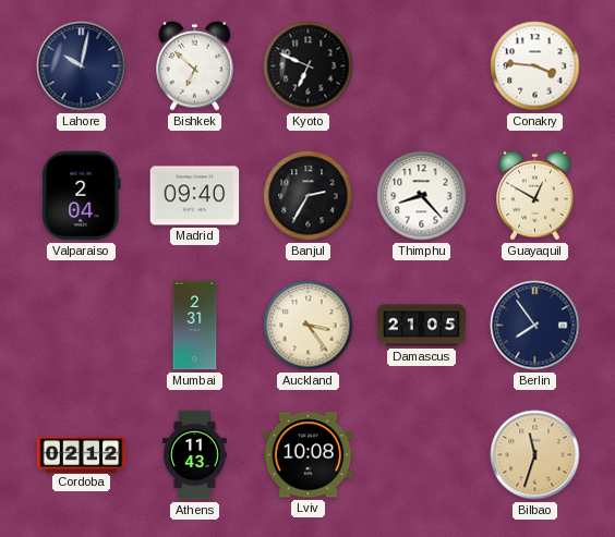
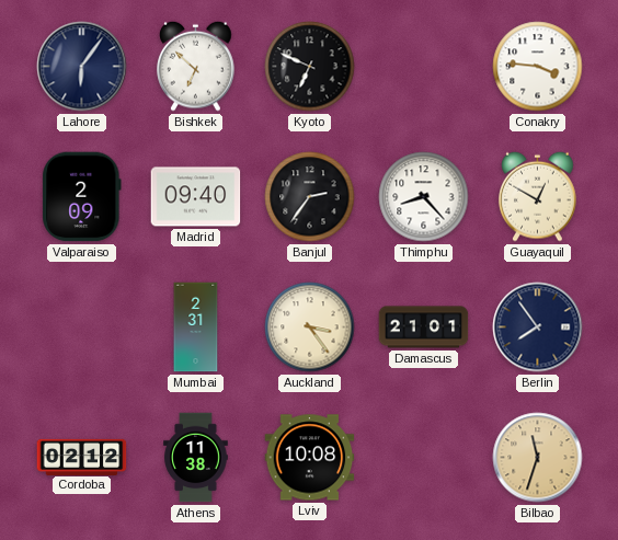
Lahore: 10:02 -> 6:06 (82, 67)
Valparaiso: 2:04 -> 2:09 (82, 197)
Banjul: 2:35 -> 2:36 (310, 197)
Damascus: 21:05 -> 21:01 (424, 328)
Athens: 11:43 -> 11:38 (196, 458)
